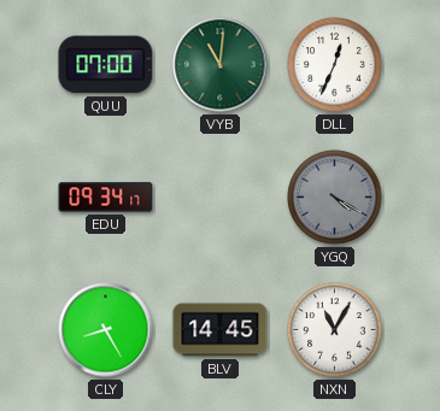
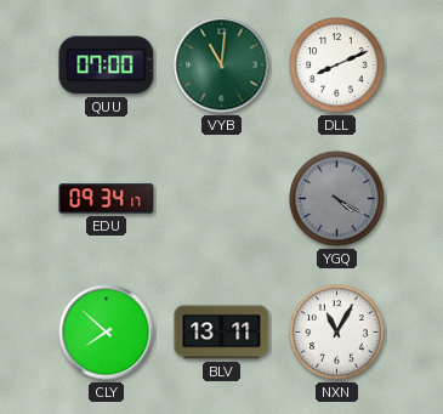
DLL: 12:34 -> 8:11 (337, 66)
CLY: 8:25 -> 7:52 (107, 333)
BLV: 14:45 -> 13:11 (222, 333)
